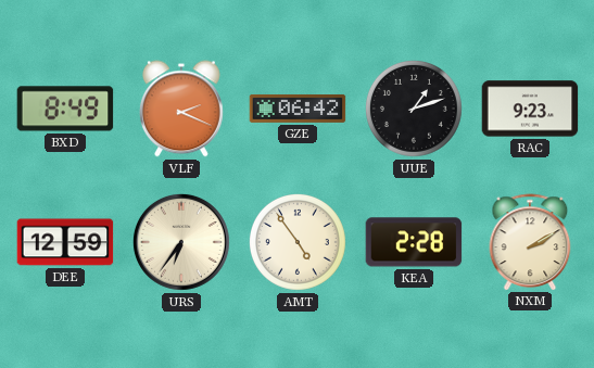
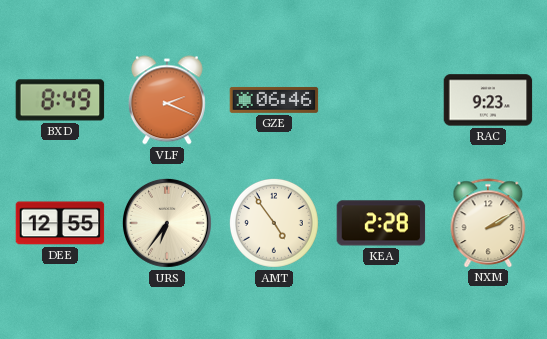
GZE: 06:42 -> 06:46 (274, 100)
UUE: 1:12 -> none (414, 109)
DEE: 12:59 -> 12:55 (60, 223)
